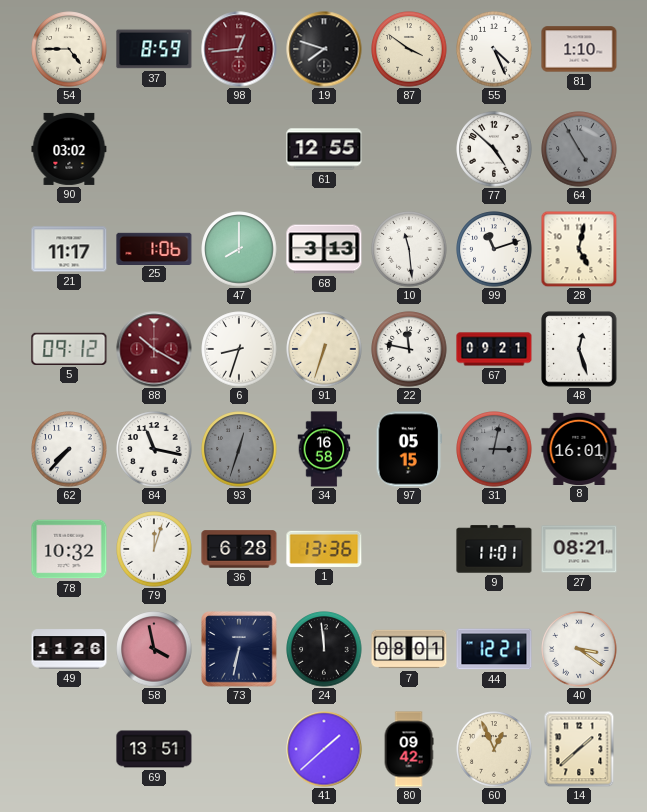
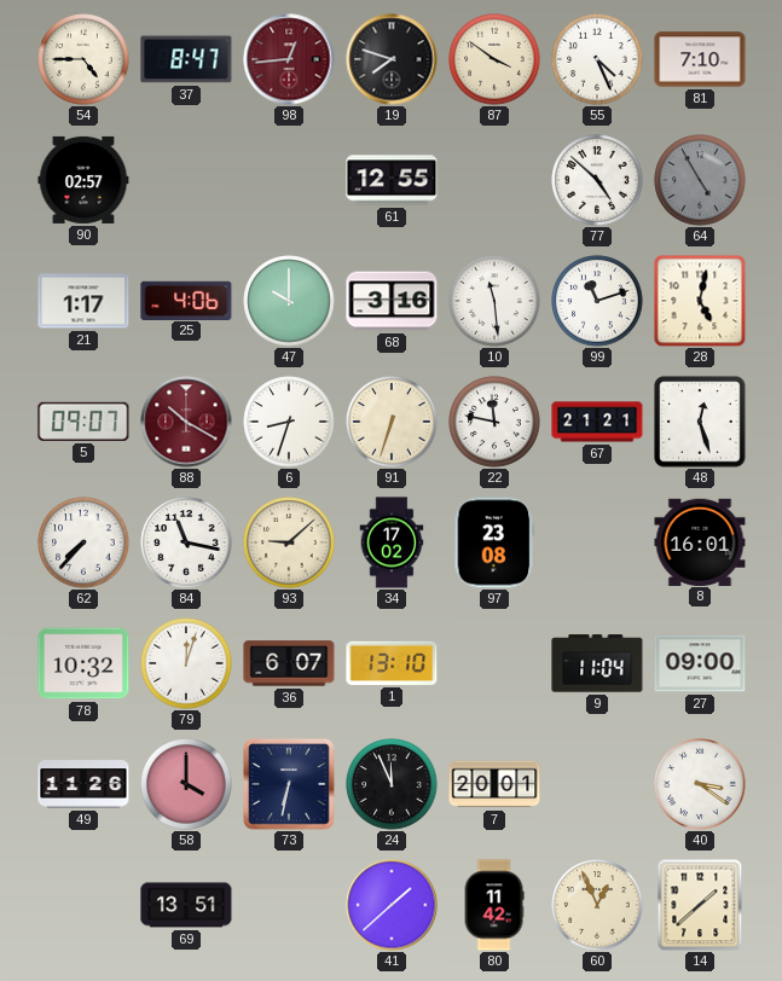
37: 8:59 -> 8:47 (186, 59)
81: 1:10 -> 7:10 (700, 59)
90: 03:02 -> 02:57 (83, 180)
21: 11:17 -> 1:17 (83, 301)
25: 1:06 -> 4:06 (186, 300)
47: 8:00 -> 10:00 (289, 301)
68: 3:13 -> 3:16 (392, 301)
5: 09:12 -> 09:07 (83, 422)
67: 09:21 -> 21:21 (597, 422)
93: 12:33 -> 9:08 (289, 542)
93 dial: grey -> cream (289, 542)
34: 16:58 -> 17:02 (392, 542)
97: 05:15 -> 23:08 (494, 542)
31: 3:02 -> none (494, 449)
36: 6:28 -> 6:07 (289, 663)
1: 13:36 -> 13:10 (392, 663)
9: 11:01 -> 11:04 (597, 663)
27: 08:21 -> 09:00 (700, 663)
58: 3:58 -> 4:00 (186, 784)
24: 11:59 -> 11:56 (392, 784)
7: 08:01 -> 20:01 (494, 784)
44: 12:21 -> none (494, 649)
80: 09:42 -> 11:42 (494, 905)
